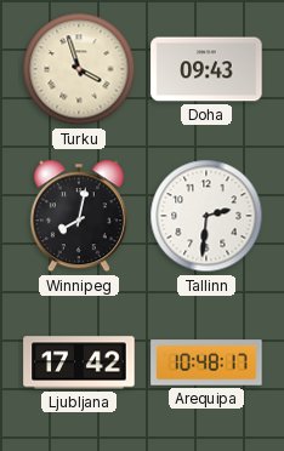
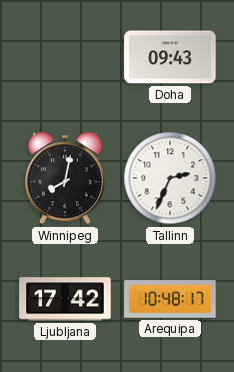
Turku: 3:57 -> none (79, 69)
Tallinn: 2:31 -> 2:34 (170, 178)
